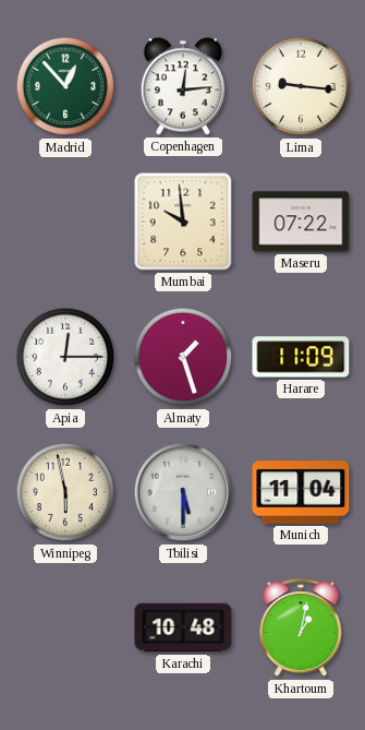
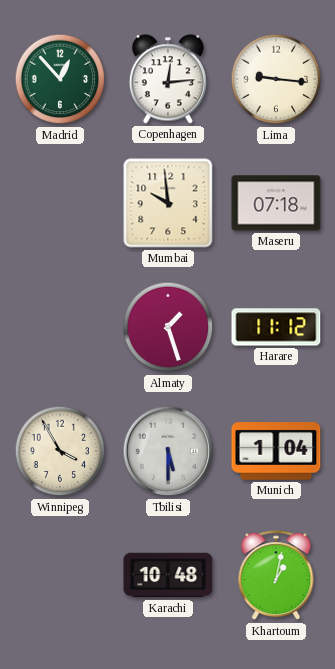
Maseru: 07:22 -> 07:18 (276, 203)
Apia: 12:15 -> none (65, 357)
Harare: 11:09 -> 11:12 (276, 327)
Winnipeg: 5:58 -> 3:55 (60, 451)
Munich: 11:04 -> 1:04 (276, 451)
